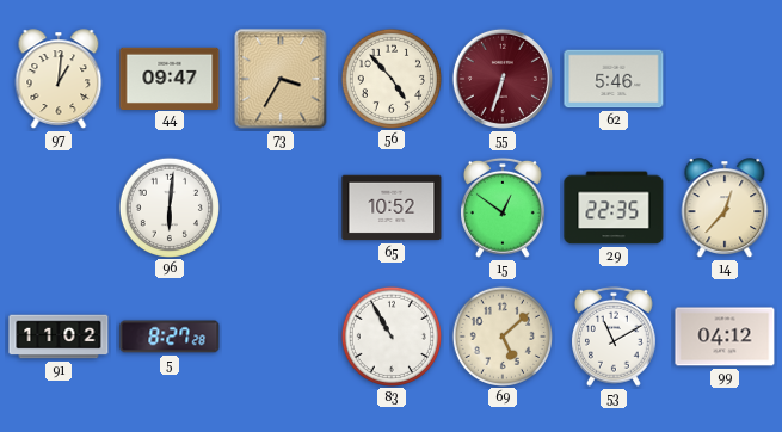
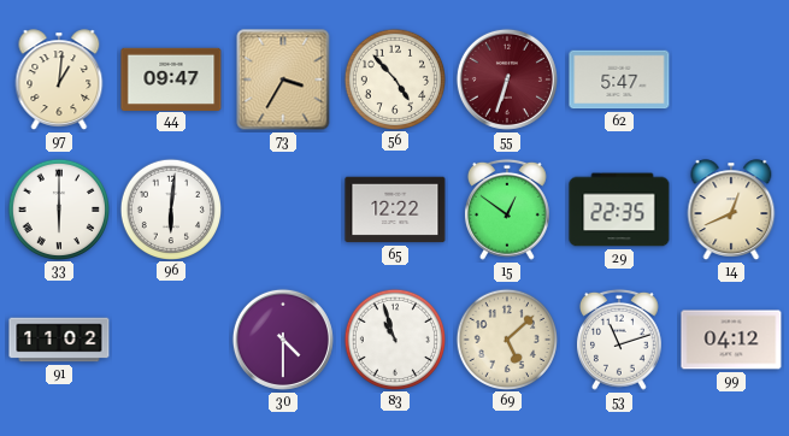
62: 5:46 -> 5:47 (619, 79)
33: none -> 6:00 (58, 208)
65: 10:52 -> 12:22 (395, 210)
14: 12:37 -> 12:41 (731, 210)
5: 8:27 -> none (170, 337)
30: none -> 4:30 (283, 340)
83: 10:55 -> 10:57 (394, 338)
53: 11:10 -> 11:12 (619, 340)
